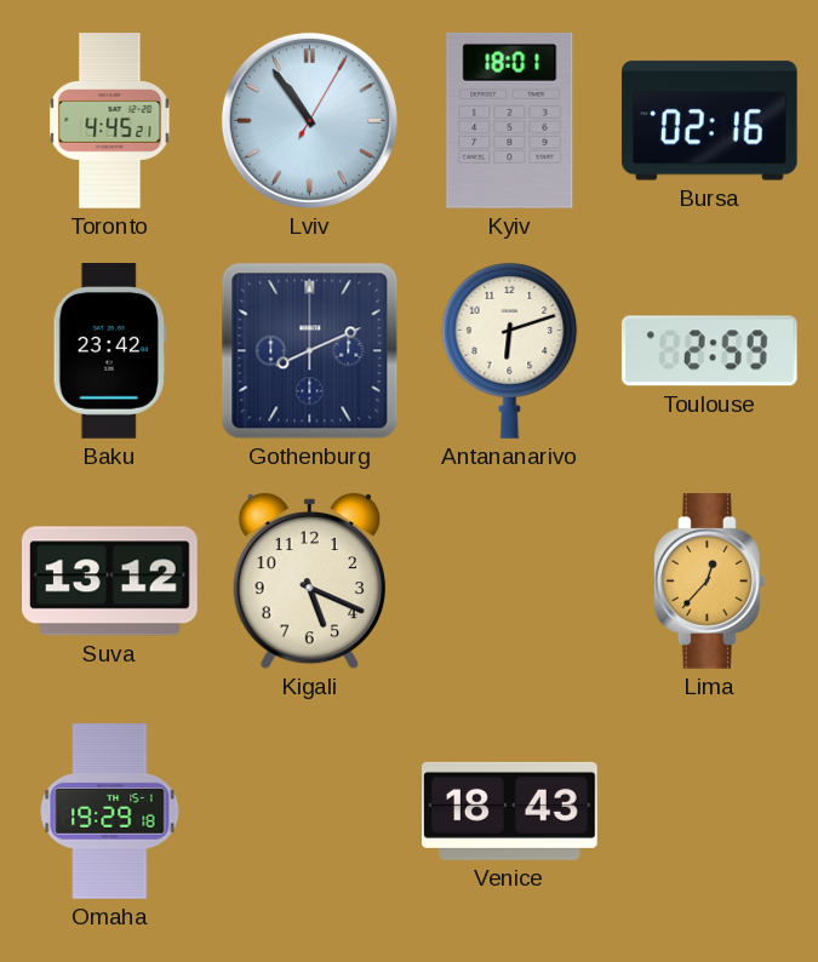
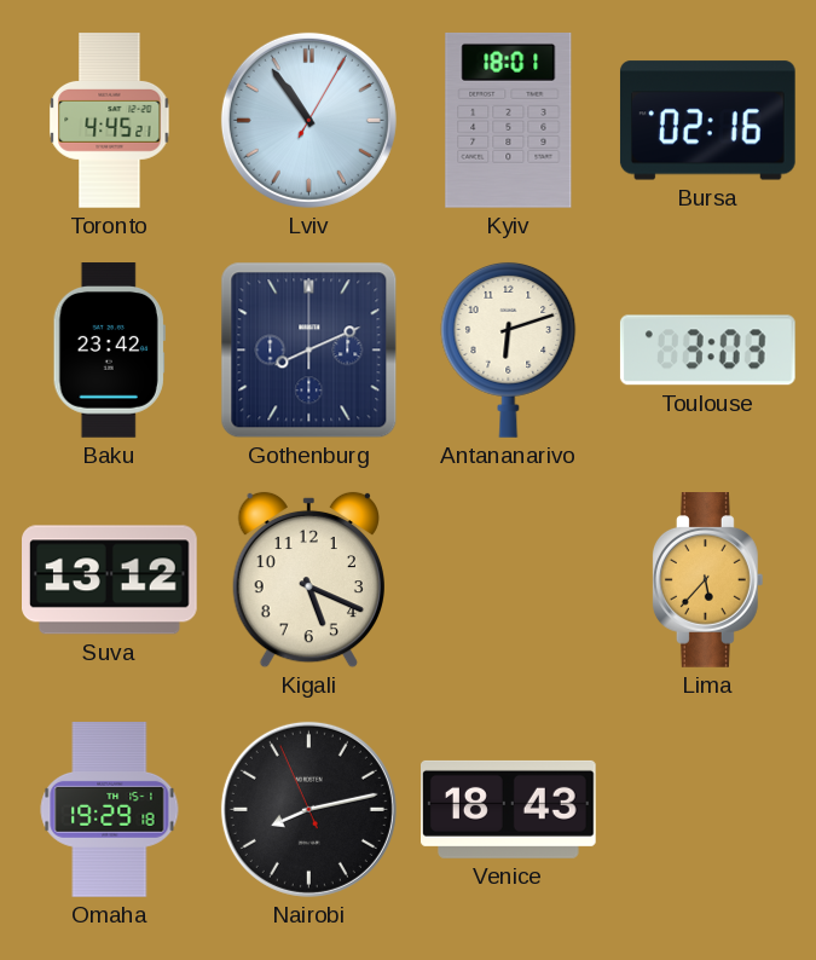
Toulouse: 2:59 -> 3:03 (707, 351)
Lima: 12:37 -> 5:37 (707, 580)
Nairobi: none -> 8:12 (308, 809)
